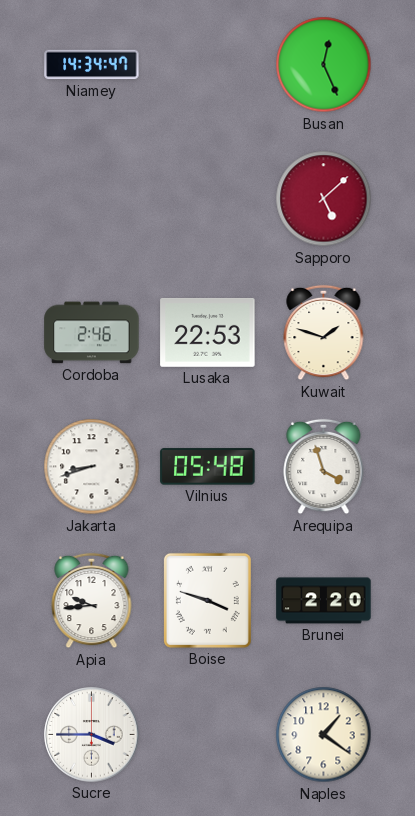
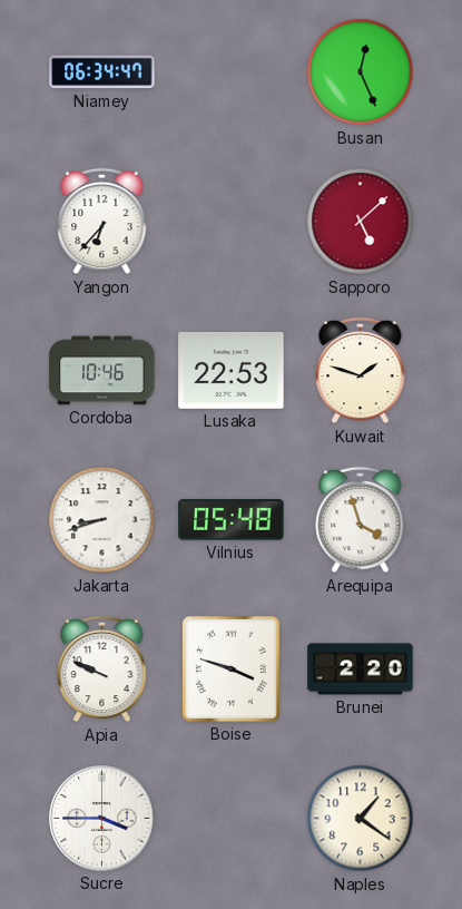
Niamey: 14:34 -> 06:34 (102, 72)
Yangon: none -> 6:37 (102, 222)
Cordoba: 2:46 -> 10:46 (102, 371)
Apia: 9:44 -> 9:49 (102, 669)
